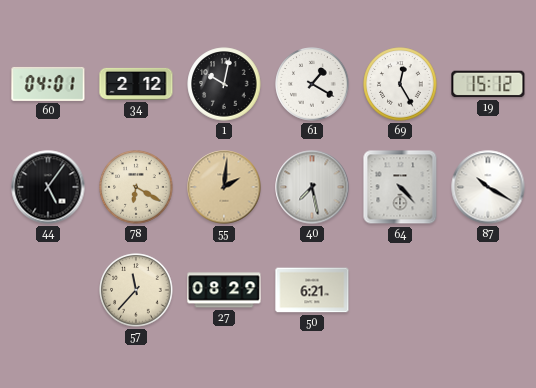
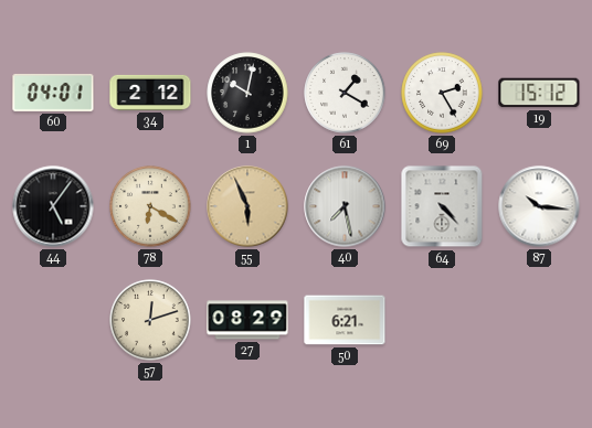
69: 12:25 -> 2:25 (442, 93)
55: 2:01 -> 5:56 (247, 206)
87: 10:20 -> 10:16 (539, 206)
57: 11:37 -> 12:12 (150, 320)
